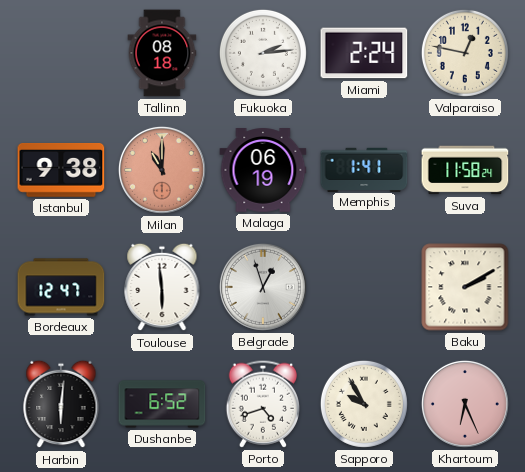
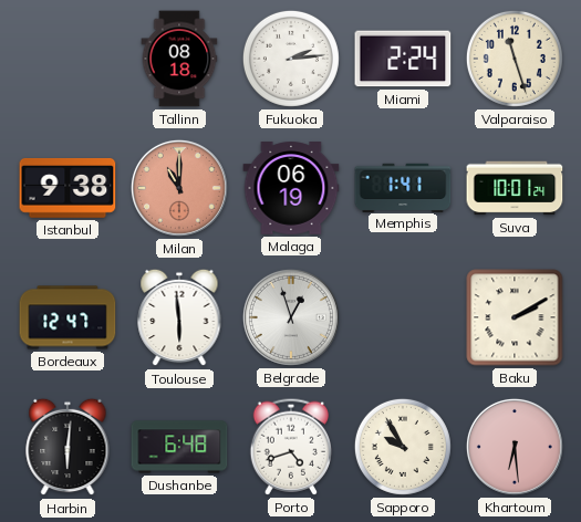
Valparaiso: 12:47 -> 11:27 (515, 59)
Suva: 11:58 -> 10:01 (515, 188)
Dushanbe: 6:52 -> 6:48 (179, 447)
Khartoum: 6:26 -> 6:29 (515, 447)
